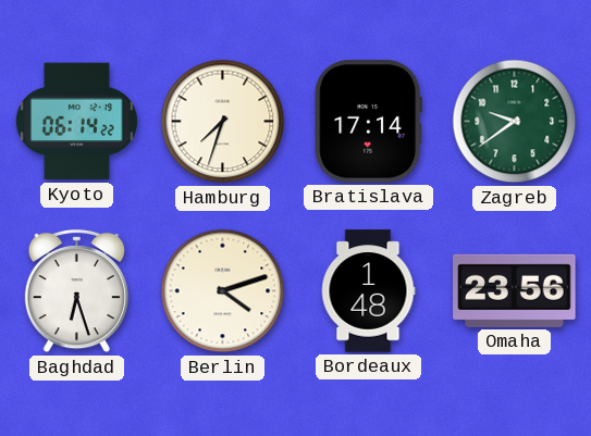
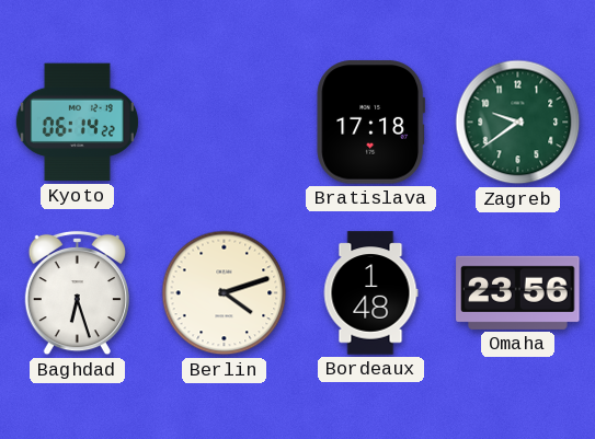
Hamburg: 7:33 -> none (223, 122)
Bratislava: 17:14 -> 17:18 (371, 123)
